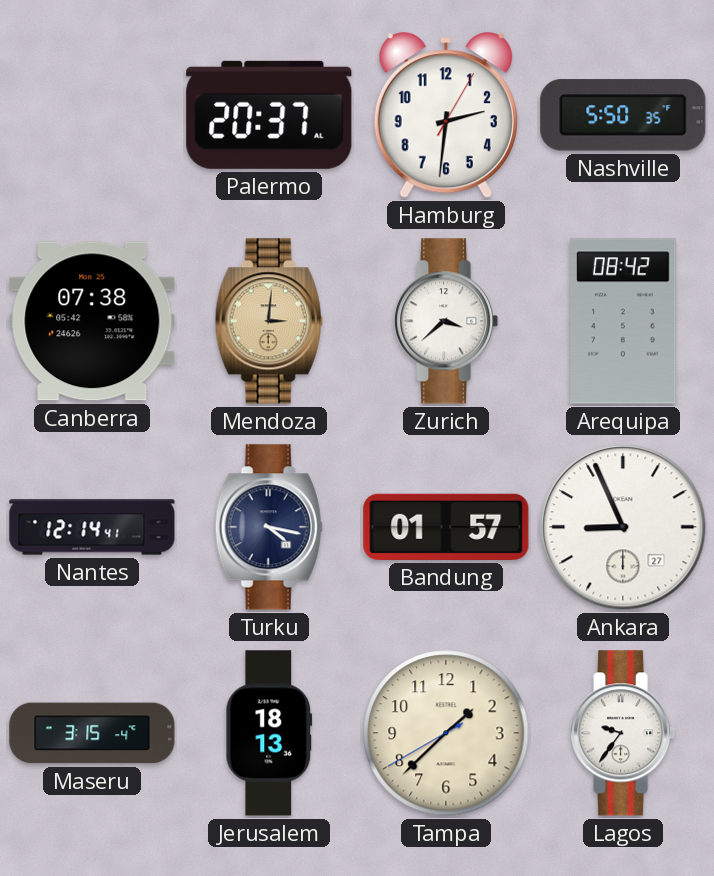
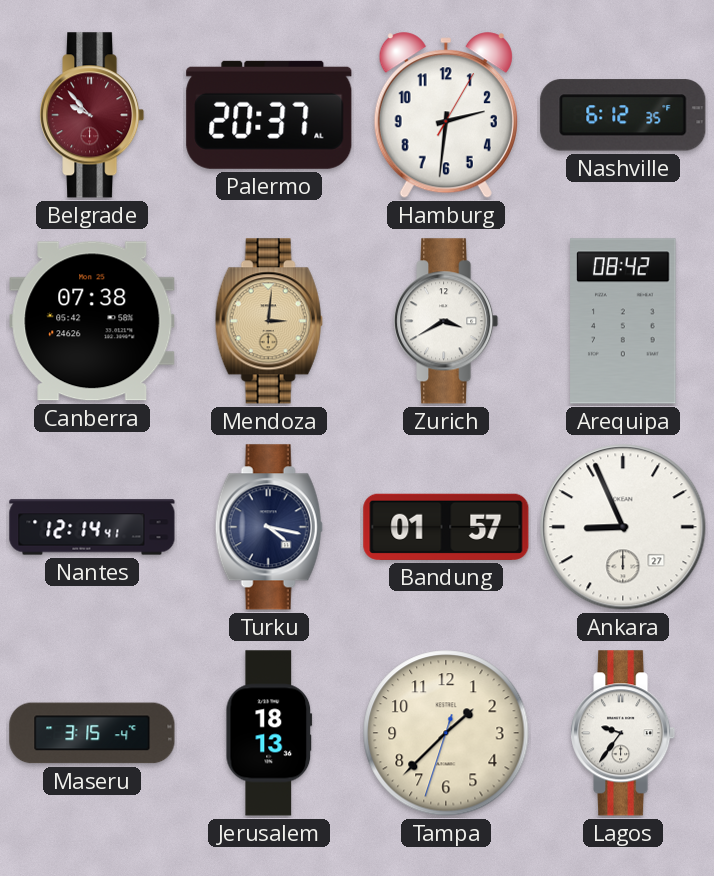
Belgrade: none -> 9:53 (92, 115)
Nashville: 5:50 -> 6:12 (623, 115)
Zurich: 3:38 -> 3:40 (446, 321)
Tampa: 1:37:40 -> 1:37:33 (446, 733)
